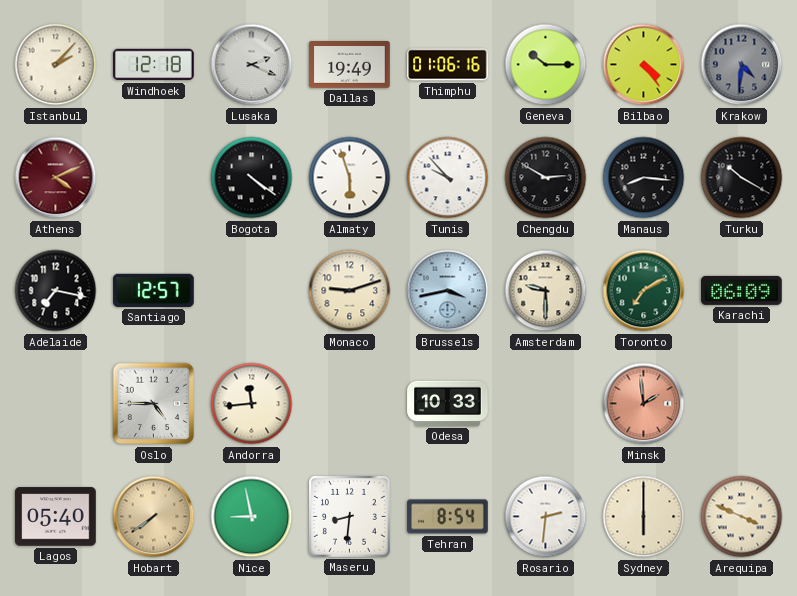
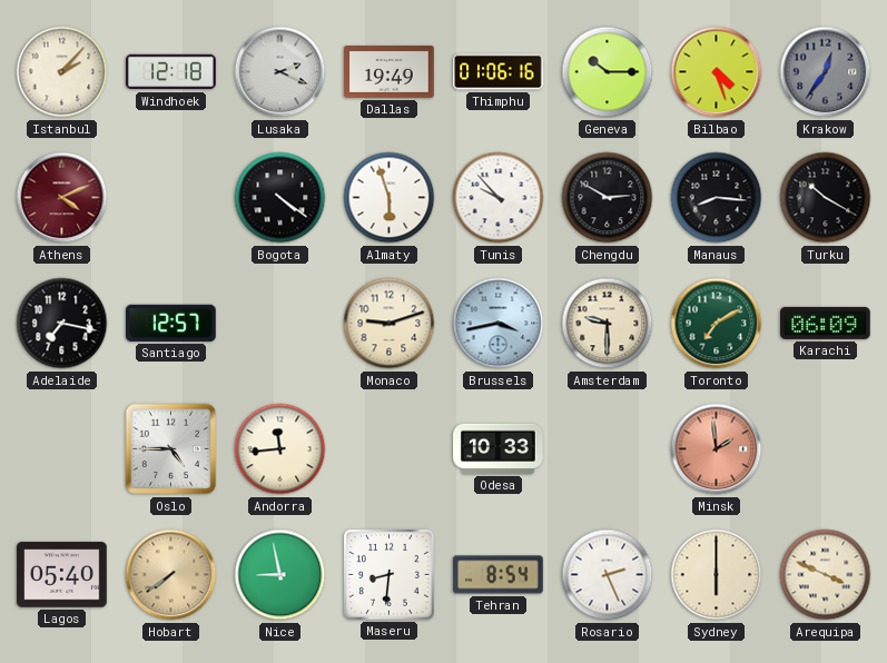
Bilbao: 4:24 -> 4:27 (717, 72)
Krakow: 4:31 -> 12:36 (826, 72)
Rosario: 2:31 -> 2:26 (608, 575)
